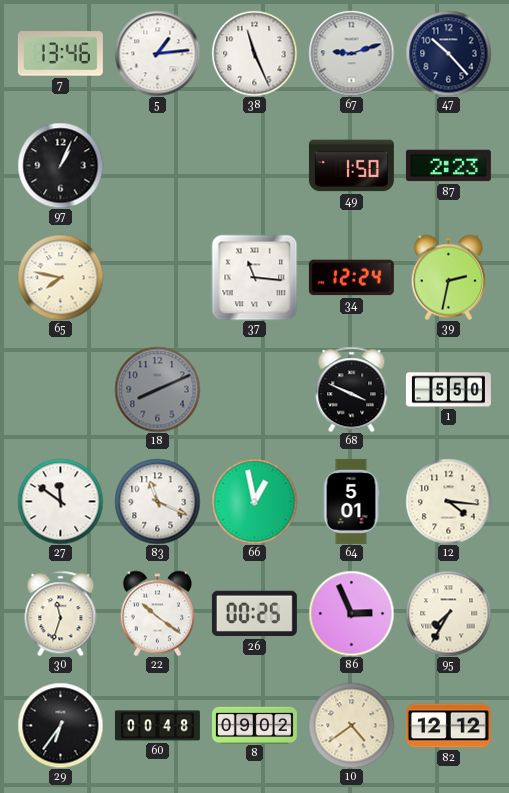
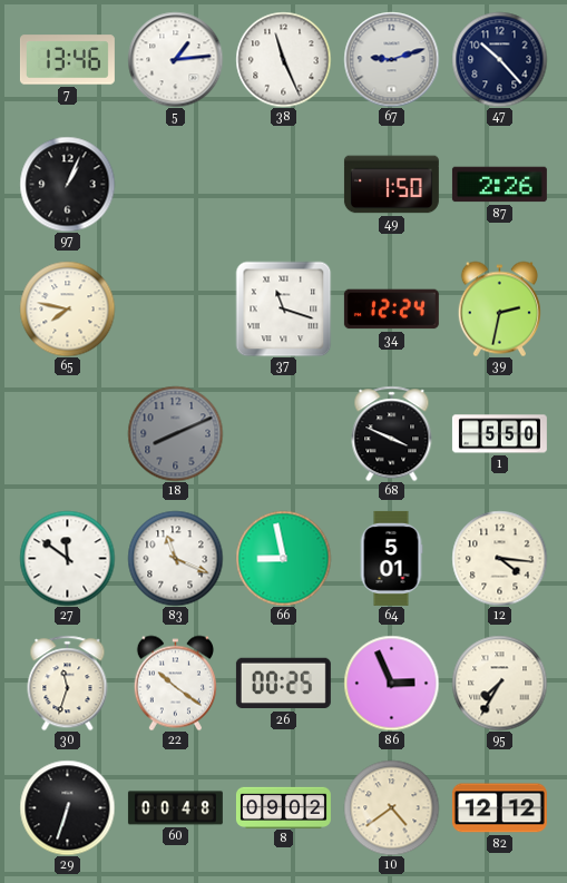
87: 2:23 -> 2:26 (499, 185)
37: 11:16 -> 11:18 (283, 308)
66: 12:58 -> 8:58 (283, 558)
29: 6:36 -> 6:33 (67, 807)
